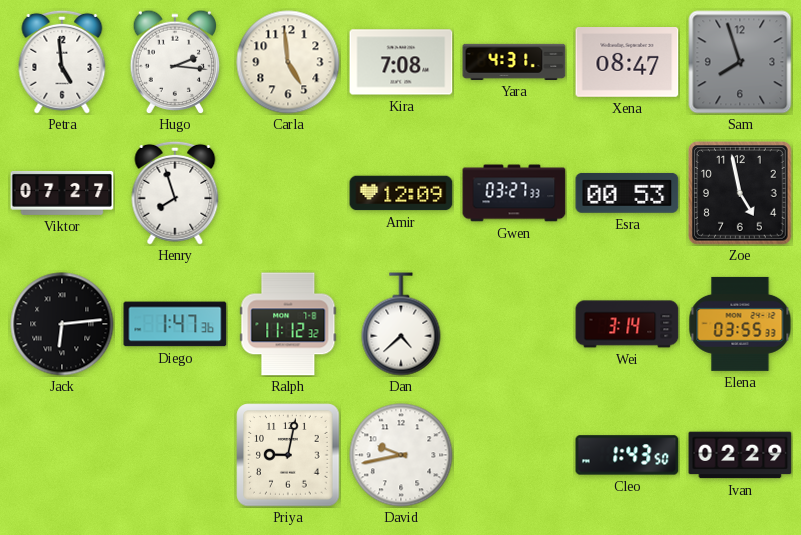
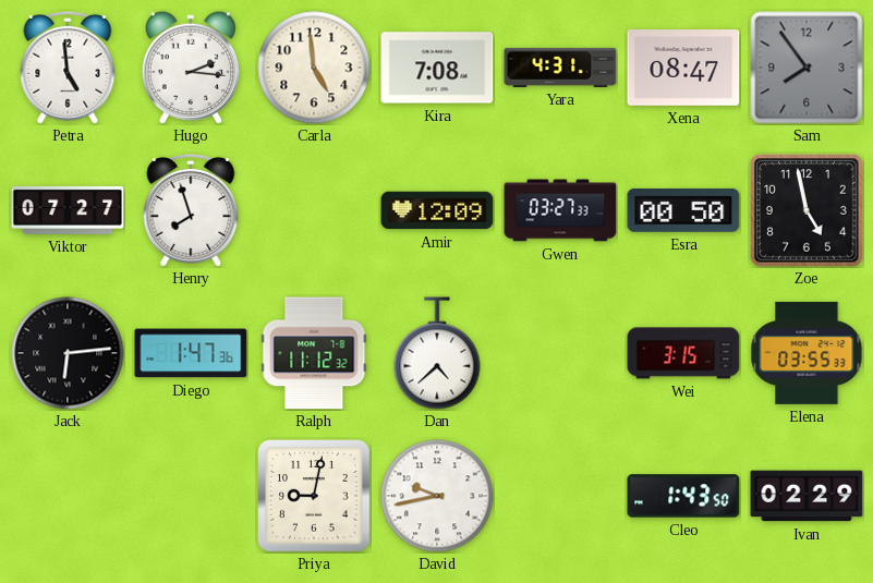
Sam: 7:57 -> 7:54 (807, 68)
Esra: 00:53 -> 00:50 (683, 210)
Wei: 3:14 -> 3:15 (683, 353)
